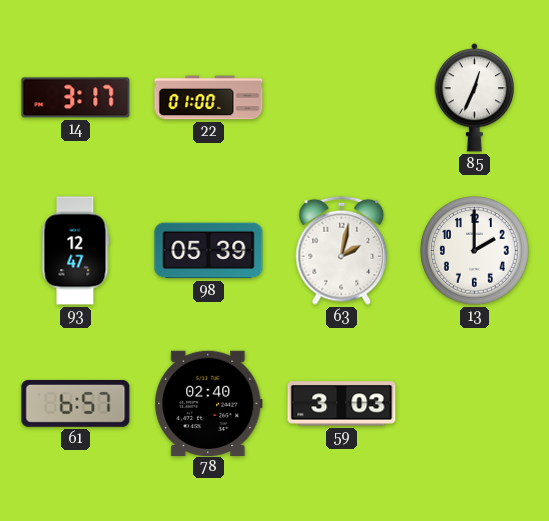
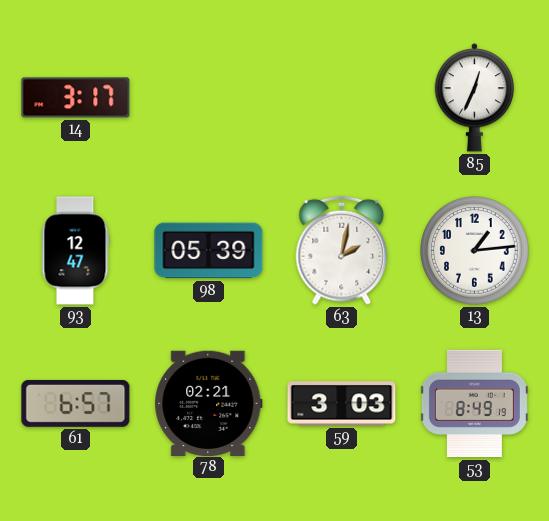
22: 01:00 -> none (209, 98)
13: 2:00 -> 1:14 (475, 251)
78: 02:40 -> 02:21 (209, 403)
53: none -> 8:49 (474, 404)
